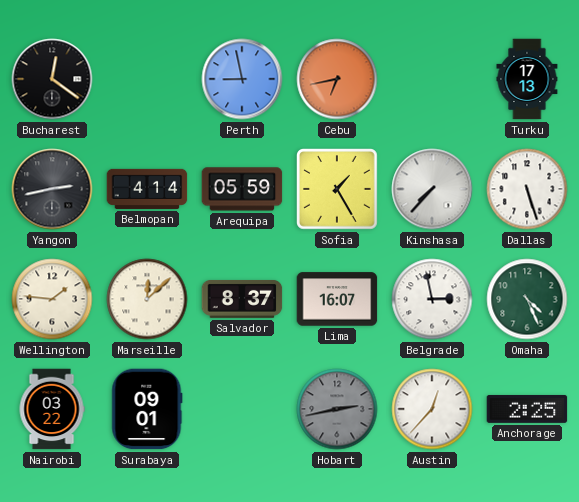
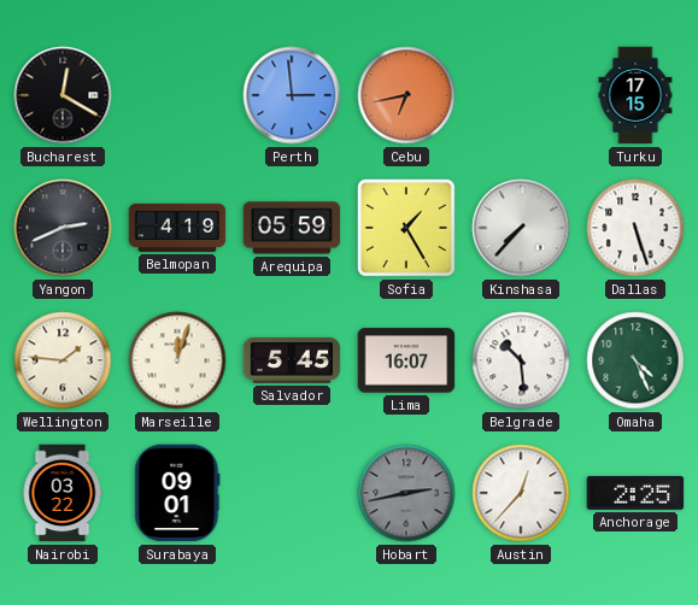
Bucharest: 12:21 -> 12:20 (63, 95)
Perth: 8:58 -> 2:59 (292, 95)
Turku: 17:13 -> 17:15 (635, 95)
Yangon: 2:43 -> 2:41 (63, 228)
Belmopan: 4:14 -> 4:19 (177, 228)
Marseille: 12:08 -> 12:03 (177, 360)
Salvador: 8:37 -> 5:45 (292, 360)
Belgrade: 2:58 -> 10:29 (521, 360)
